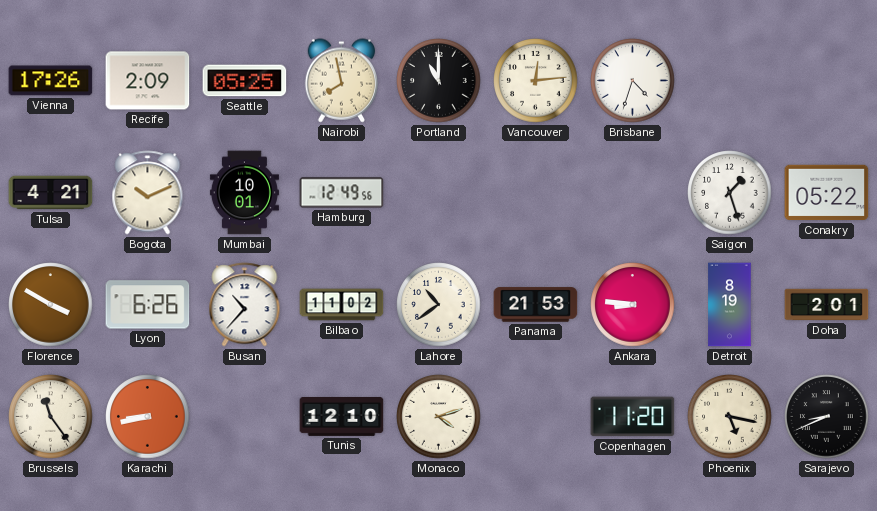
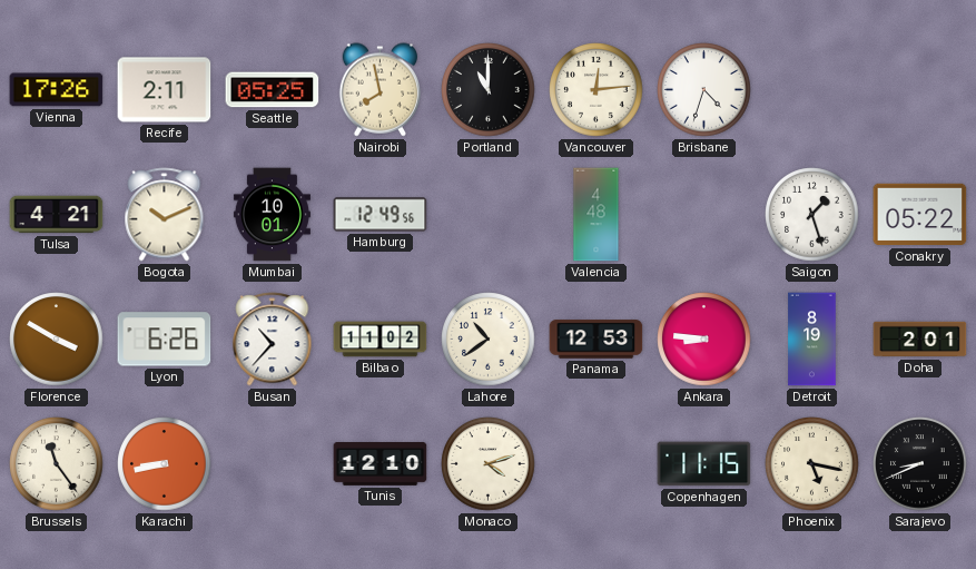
Recife: 2:09 -> 2:11 (165, 90)
Valencia: none -> 4:48 (597, 215)
Panama: 21:53 -> 12:53 (597, 340)
Copenhagen: 11:20 -> 11:15 (704, 464)
